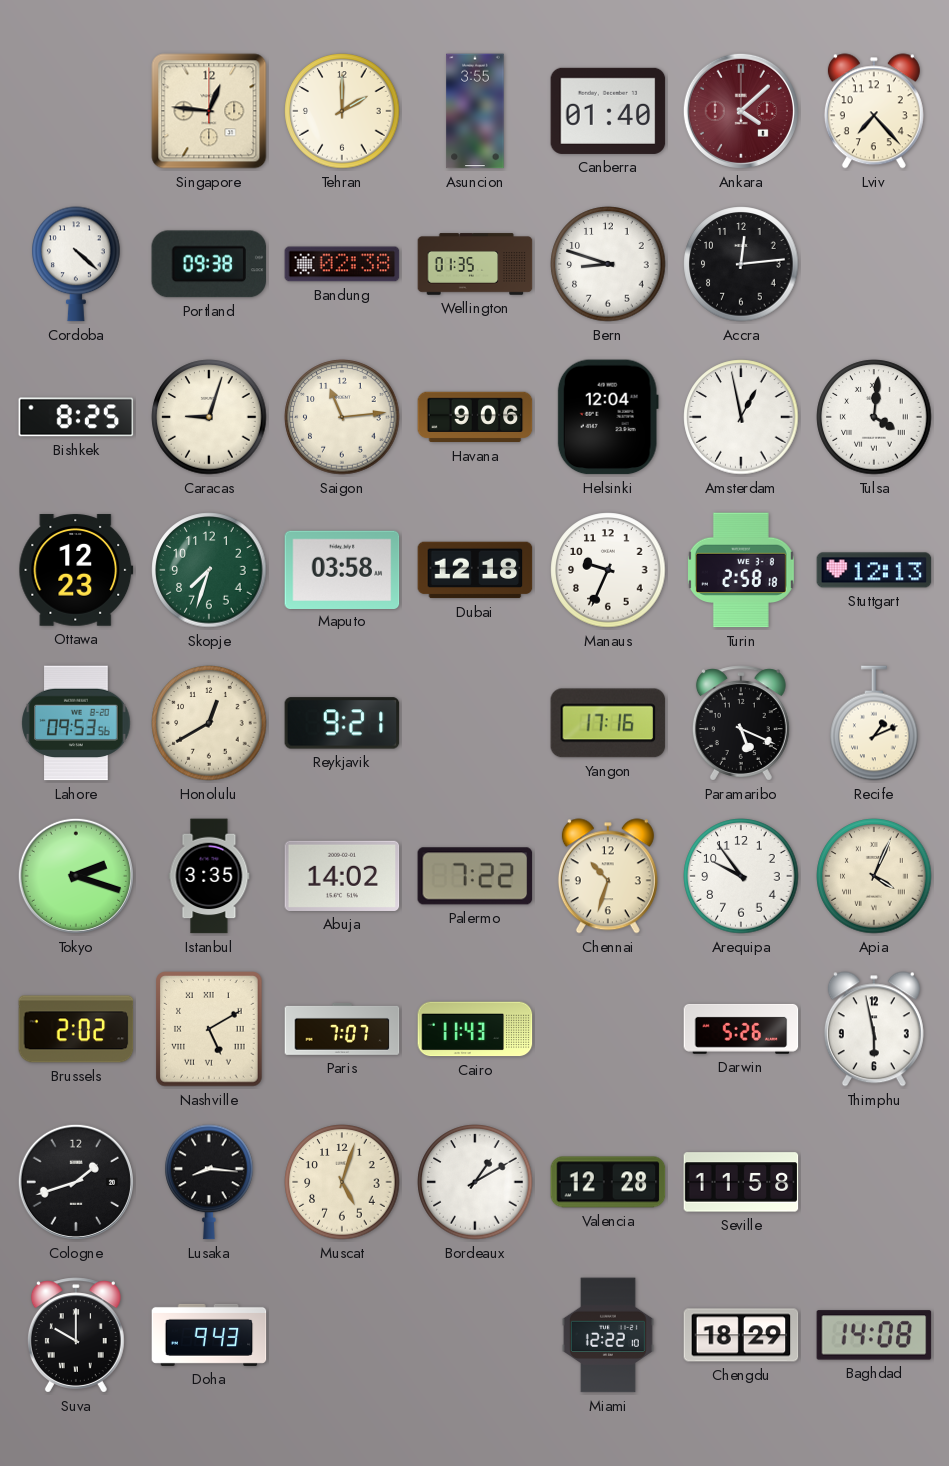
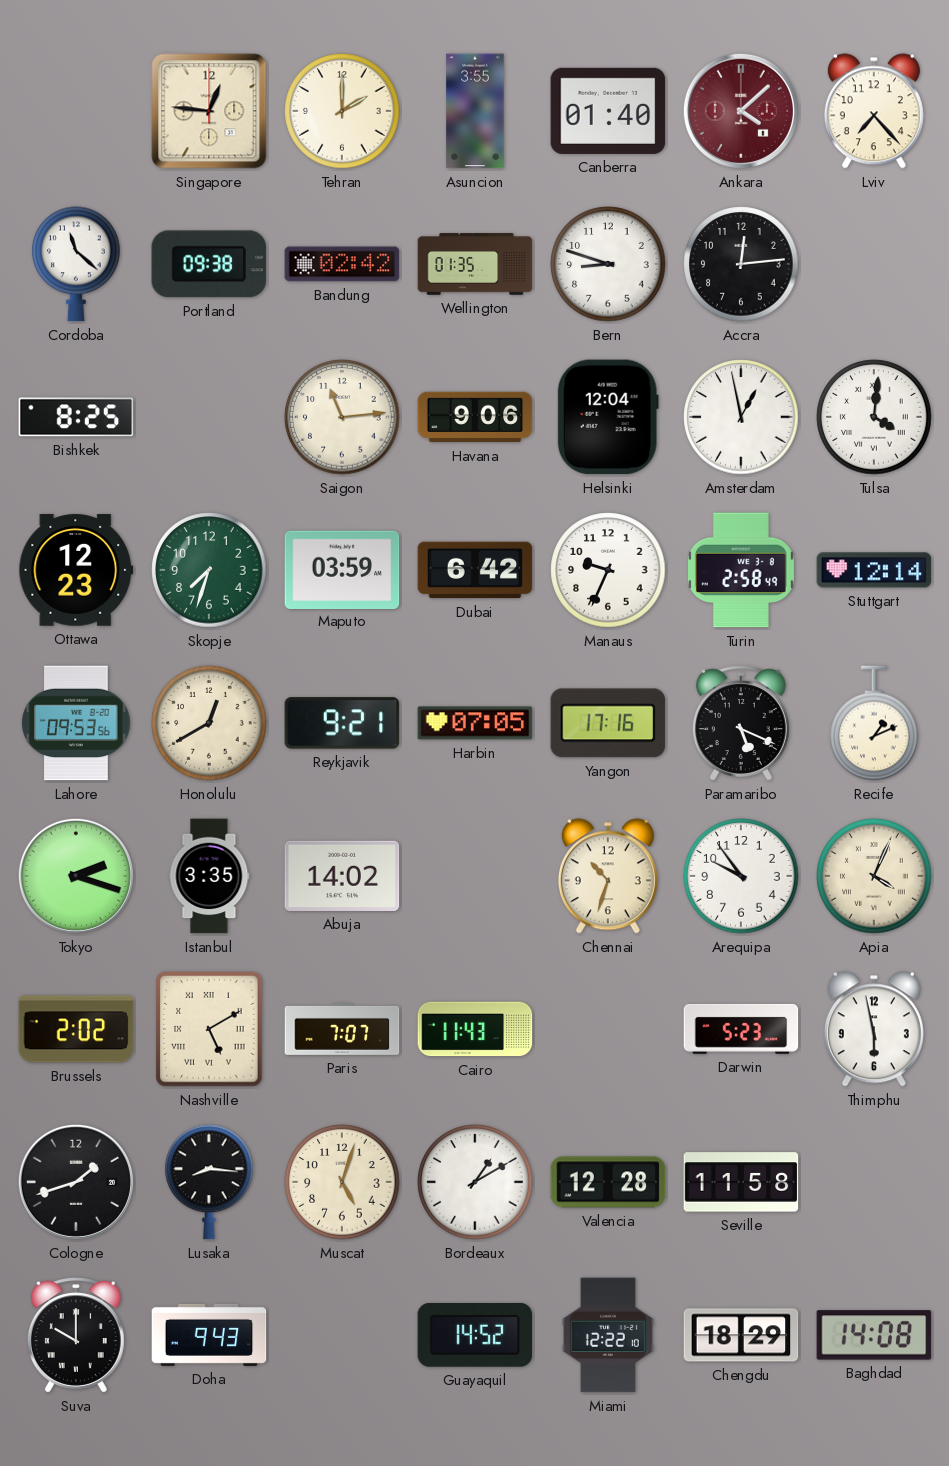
Cordoba: 4:22 -> 11:22 (76, 264)
Bandung: 02:38 -> 02:42 (342, 264)
Caracas: 9:03 -> none (209, 417)
Maputo: 03:58 -> 03:59 (342, 569)
Dubai: 12:18 -> 6:42 (475, 570)
Turin: 2:58:18 -> 2:58:49 (741, 570)
Stuttgart: 12:13 -> 12:14 (874, 570)
Harbin: none -> 07:05 (475, 723)
Palermo: 7:22 -> none (475, 876)
Darwin: 5:26 -> 5:23 (741, 1029)
Guayaquil: none -> 14:52 (475, 1335)
